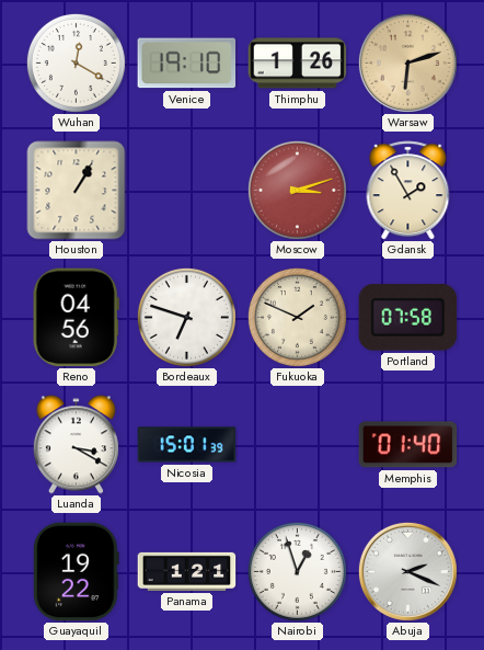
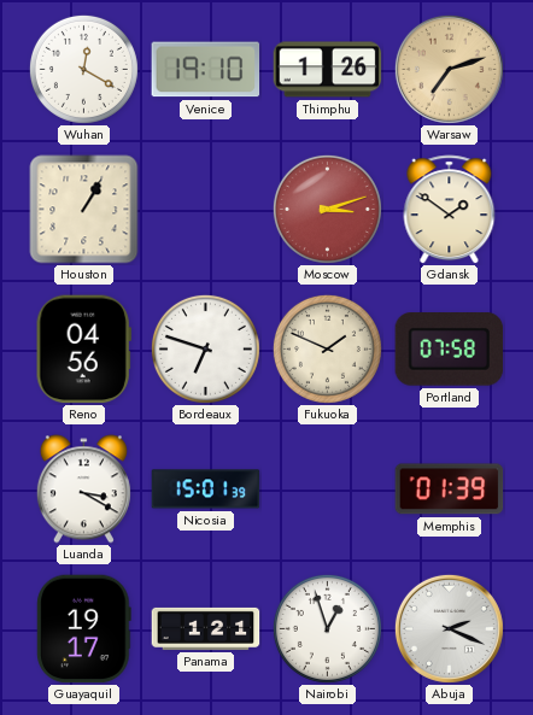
Warsaw: 6:12 -> 7:12 (449, 69)
Gdansk: 1:55 -> 1:51 (450, 210)
Memphis: 01:40 -> 01:39 (450, 490)
Guayaquil: 19:22 -> 19:17 (84, 629)
